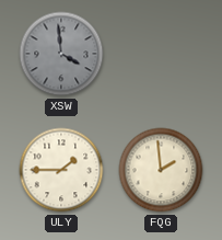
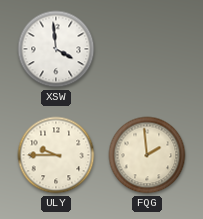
XSW dial: grey -> white (56, 49)
ULY: 1:45 -> 9:45 (56, 155)
